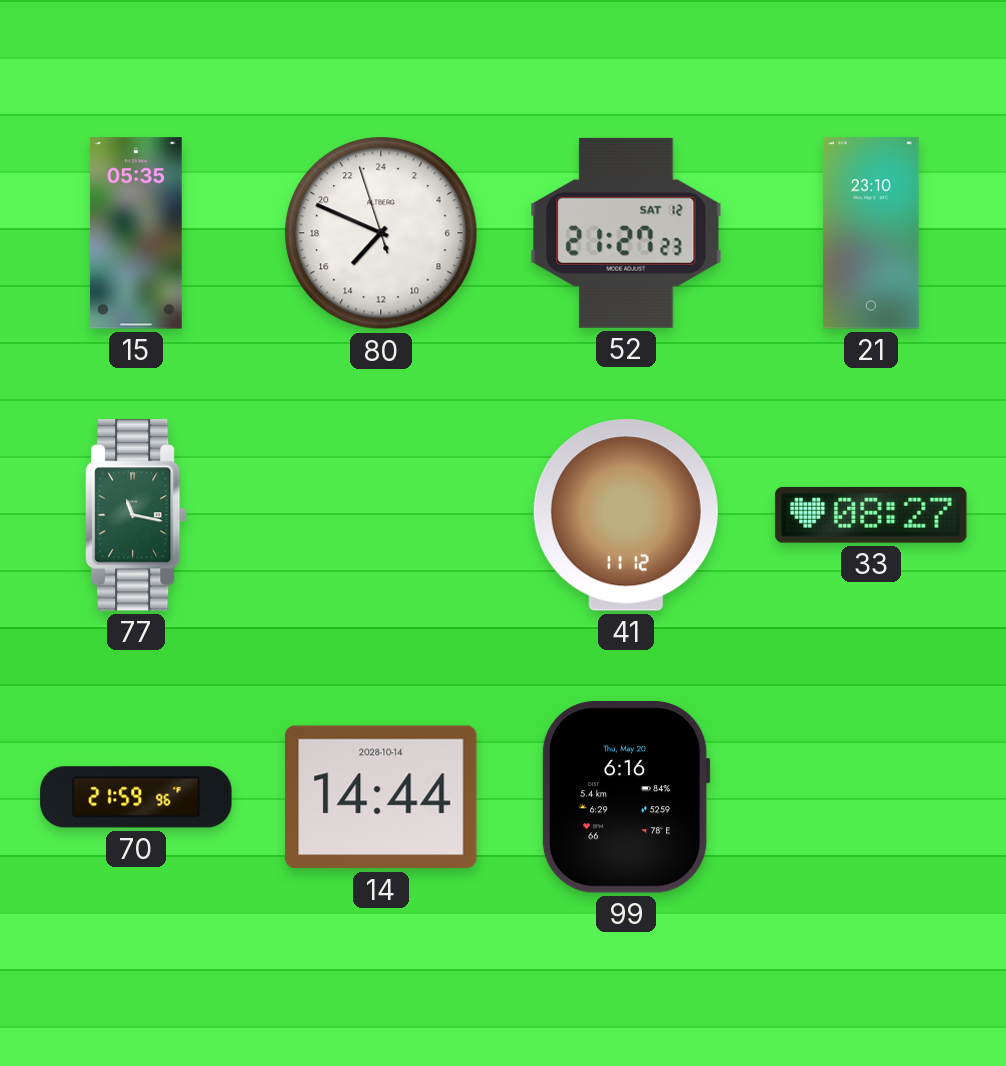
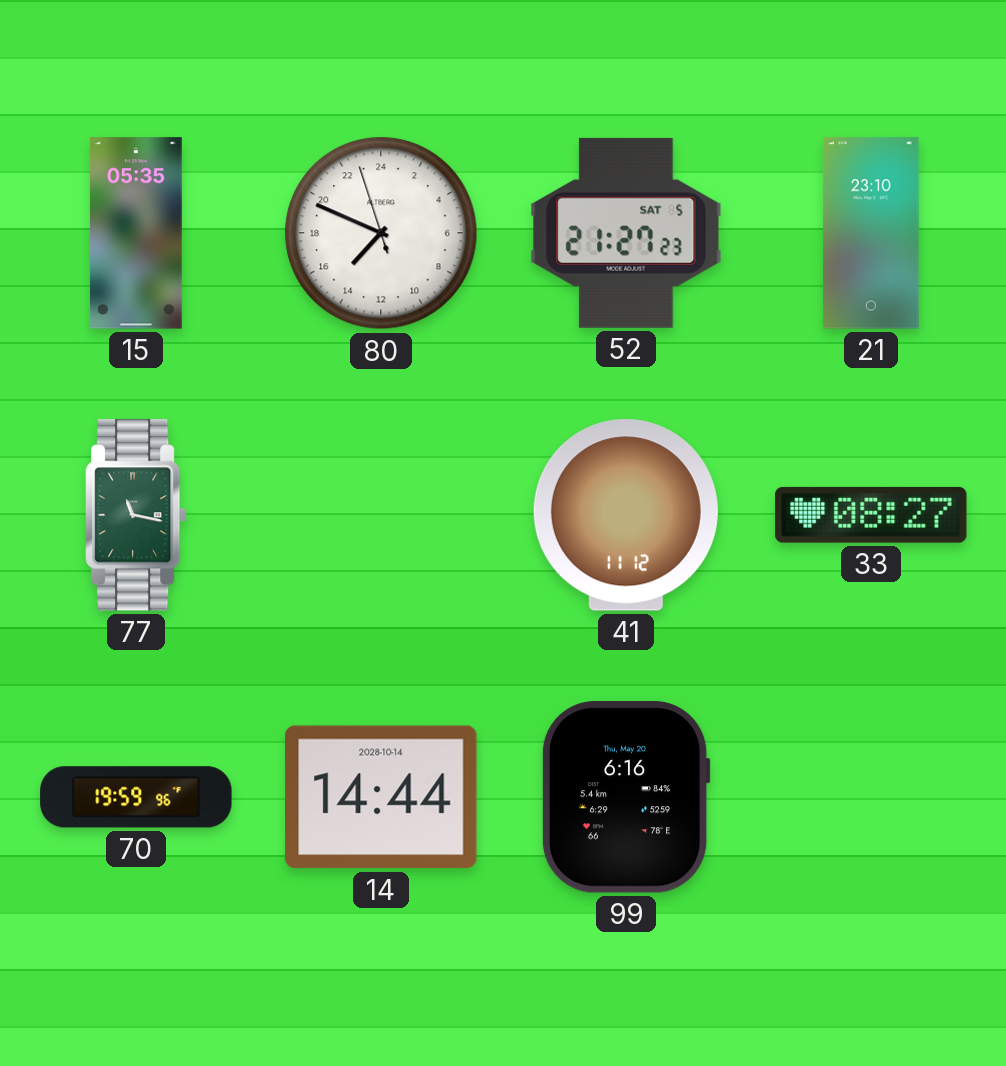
52 date: SAT 12 -> SAT 5 (626, 233)
70: 21:59 -> 19:59 (136, 797)
